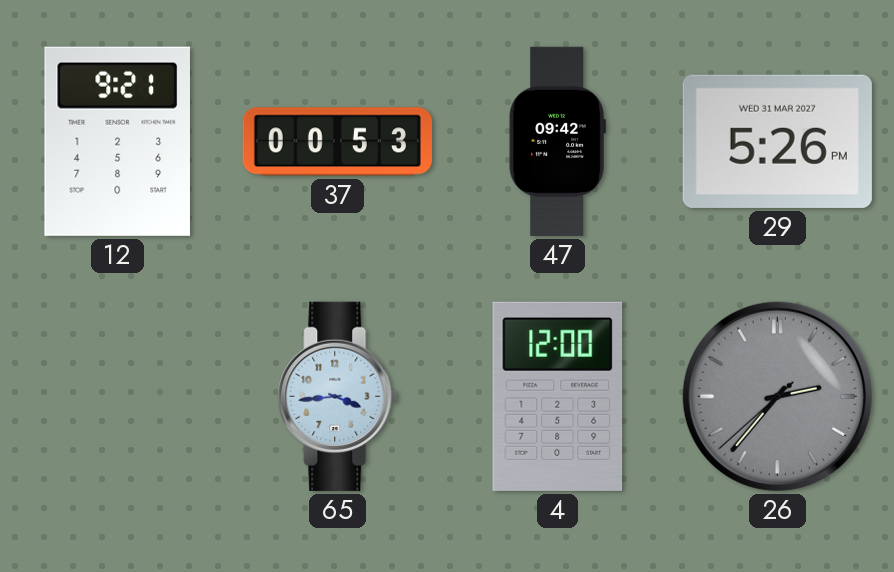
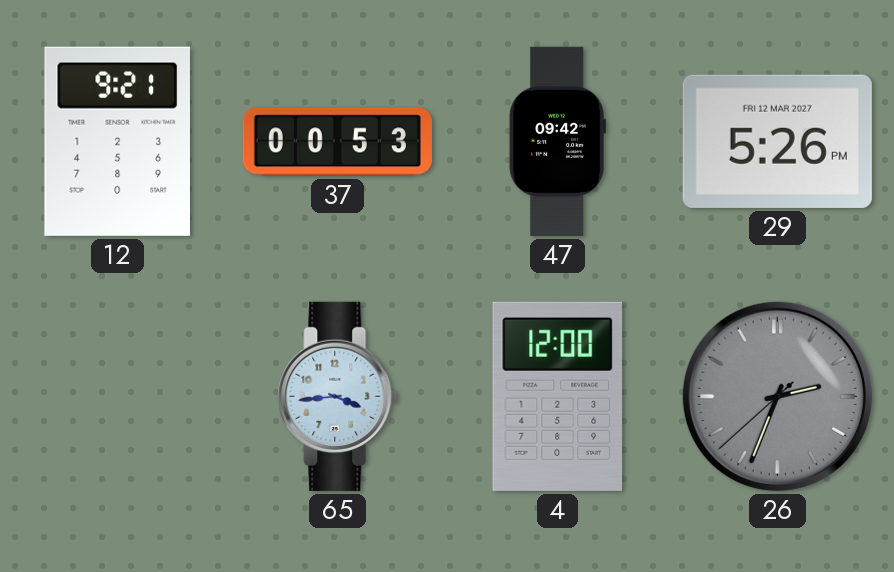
29 date: WED 31 MAR 2027 -> FRI 12 MAR 2027 (777, 141)
26: 2:36 -> 2:33 (777, 396)
